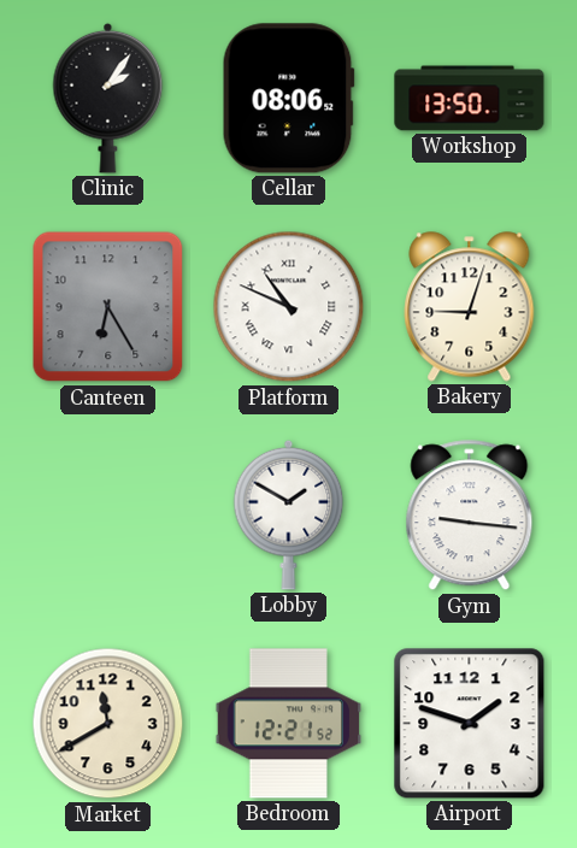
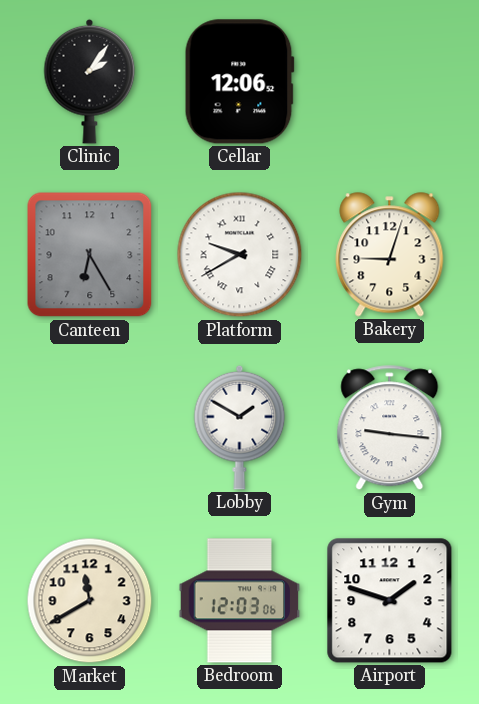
Cellar: 08:06 -> 12:06 (239, 82)
Workshop: 13:50 -> none (470, 99)
Platform: 10:49 -> 9:40 (240, 255)
Bedroom: 12:21 -> 12:03 (240, 601)
